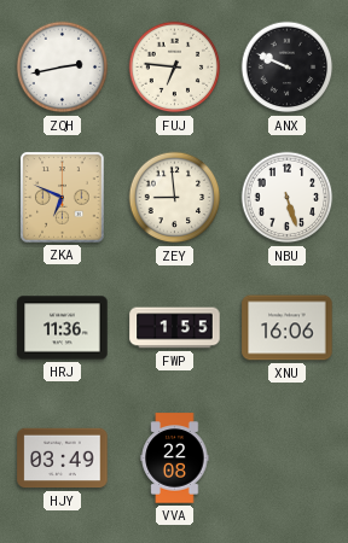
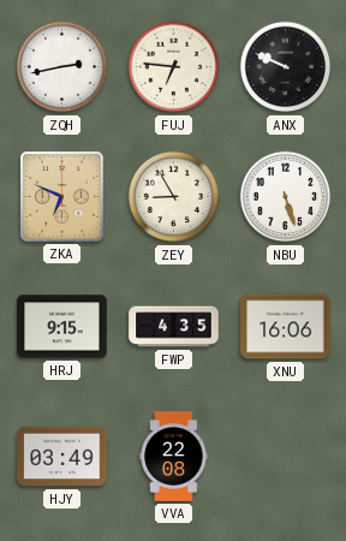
ZEY: 8:59 -> 8:55 (174, 197)
HRJ: 11:36 -> 9:15 (62, 327)
FWP: 1:55 -> 4:35 (174, 327)
